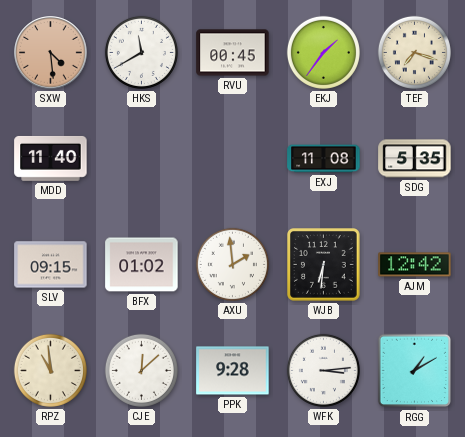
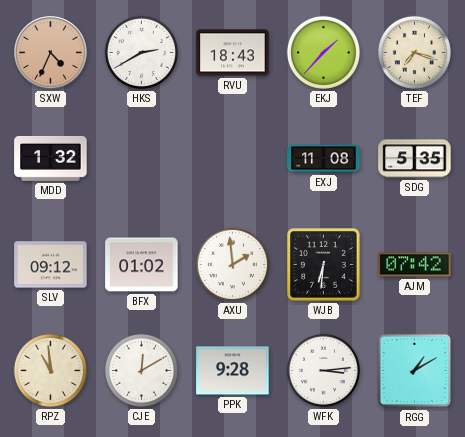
SXW: 4:29 -> 4:34 (51, 53)
HKS: 11:40 -> 2:40 (141, 52)
RVU: 00:45 -> 18:43 (233, 53)
EKJ: 1:36 -> 1:37 (323, 52)
MDD: 11:40 -> 1:32 (51, 158)
SLV: 09:15 -> 09:12 (51, 265)
AJM: 12:42 -> 07:42 (415, 265)
CJE: 12:08 -> 12:10 (141, 370)
